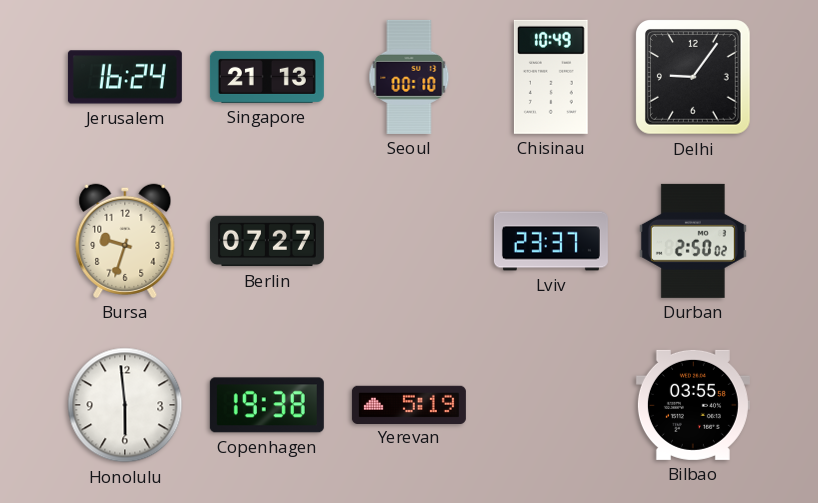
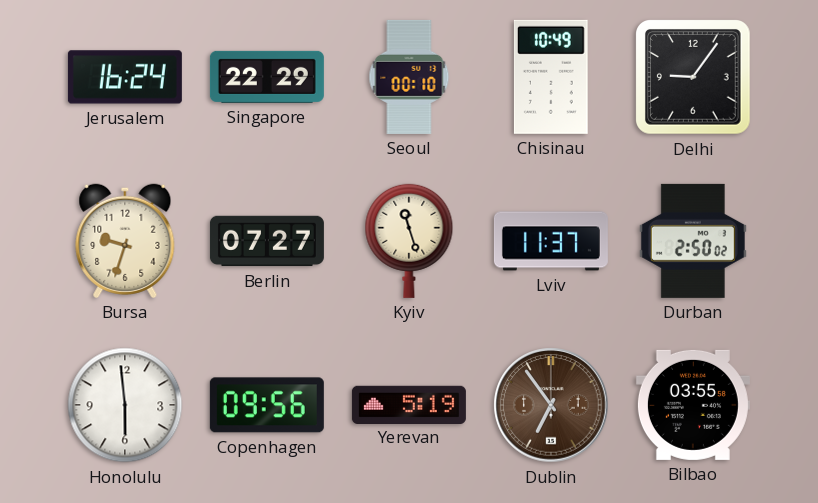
Singapore: 21:13 -> 22:29 (267, 77)
Kyiv: none -> 11:27 (409, 241)
Lviv: 23:37 -> 11:37 (551, 241)
Copenhagen: 19:38 -> 09:56 (267, 405)
Dublin: none -> 6:54 (551, 405)
